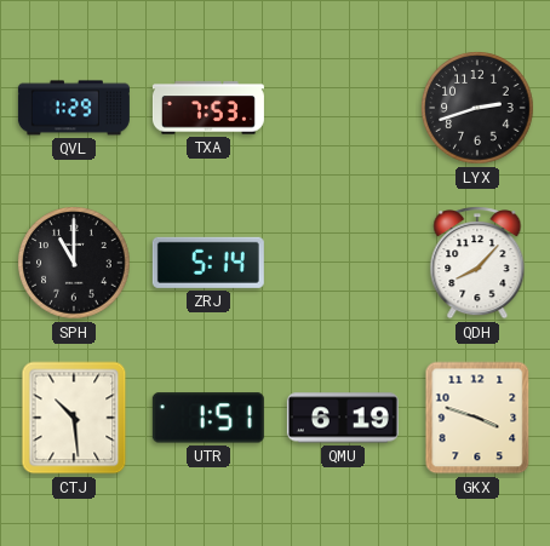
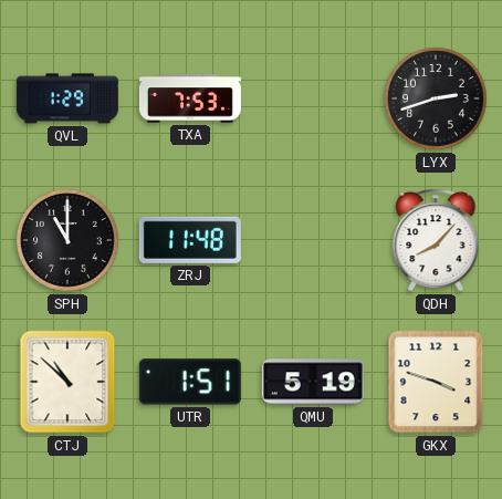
ZRJ: 5:14 -> 11:48 (190, 240)
CTJ: 10:29 -> 10:52 (67, 382)
QMU: 6:19 -> 5:19 (313, 382)
